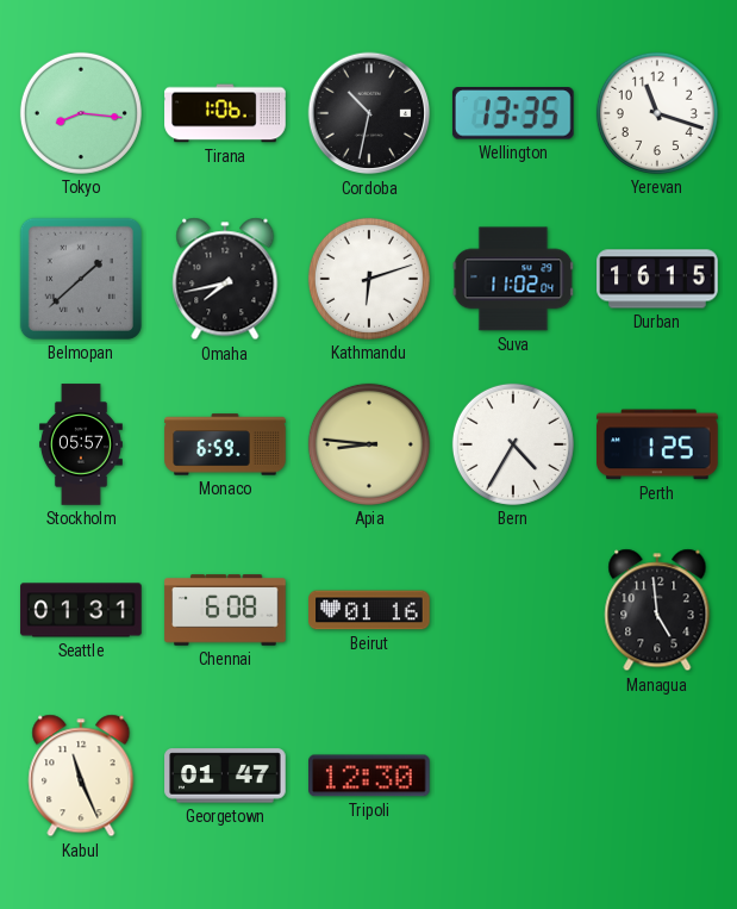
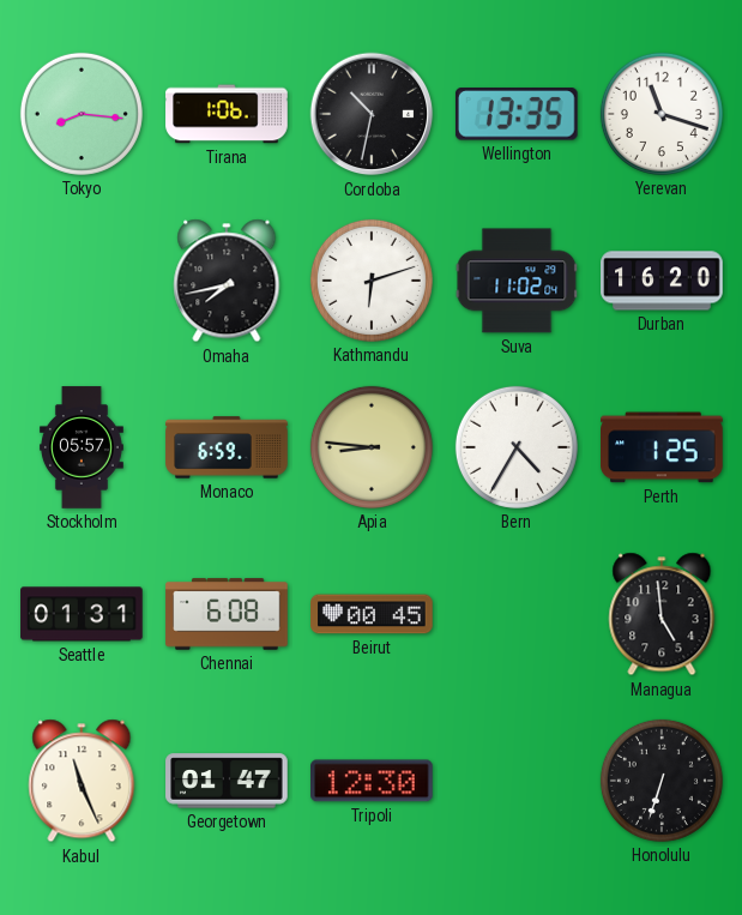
Belmopan: 1:38 -> none (81, 279)
Durban: 16:15 -> 16:20 (662, 281)
Beirut: 01:16 -> 00:45 (372, 614)
Honolulu: none -> 6:33 (662, 781)
